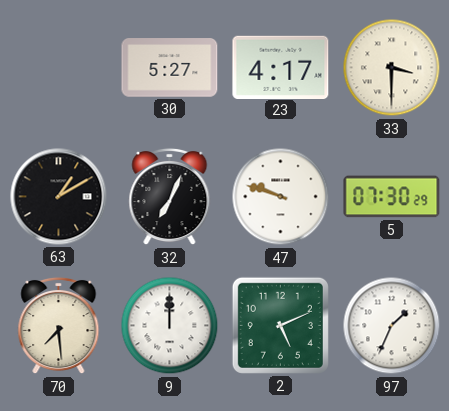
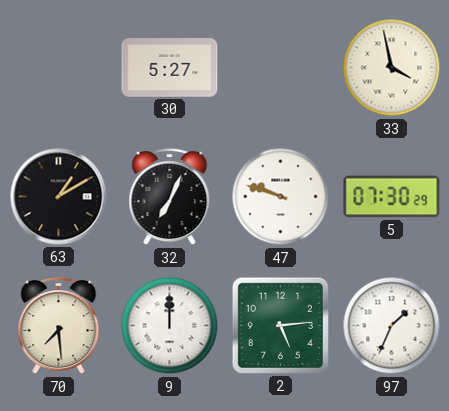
23: 4:17 -> none (281, 67)
33: 3:30 -> 3:58 (392, 68)
2: 5:11 -> 5:14 (280, 325)
